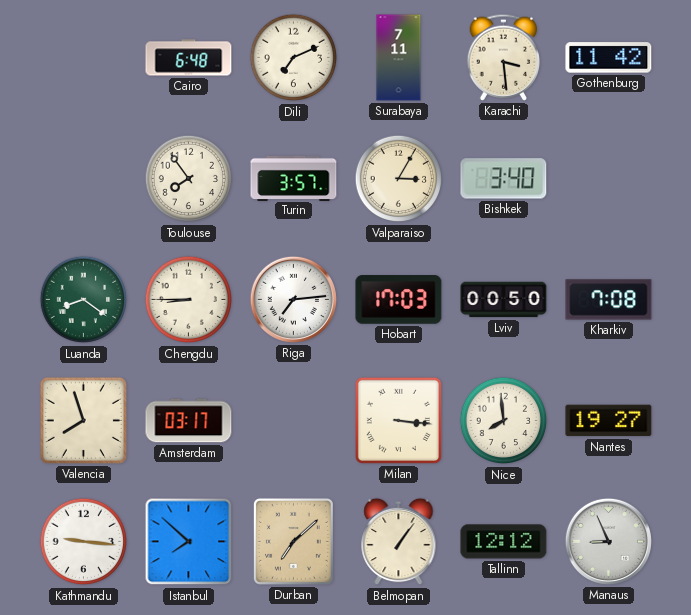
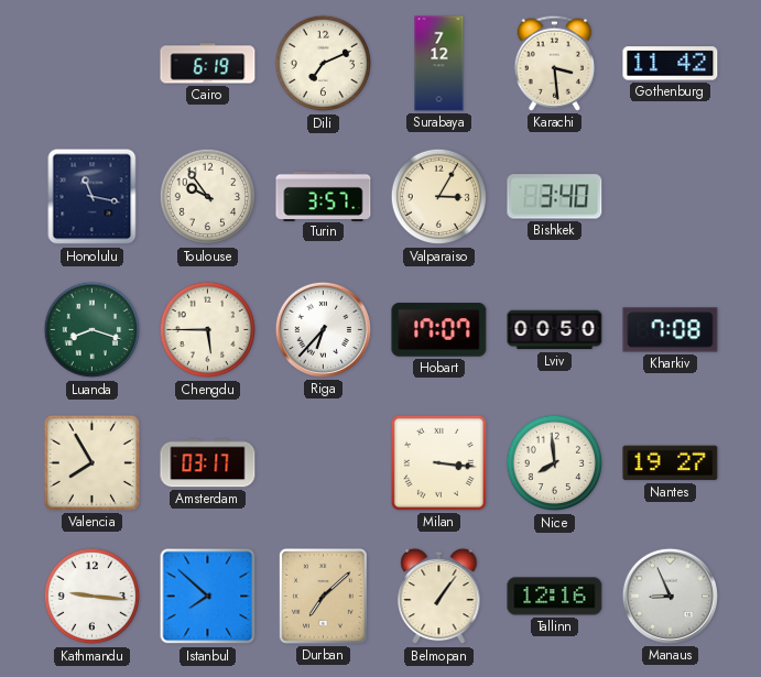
Cairo: 6:48 -> 6:19 (208, 64)
Surabaya: 7:11 -> 7:12 (439, 64)
Honolulu: none -> 11:17 (93, 197)
Toulouse: 7:54 -> 9:54 (208, 197)
Luanda: 8:21 -> 8:18 (93, 330)
Chengdu: 8:45 -> 5:45 (208, 330)
Riga: 7:14 -> 6:37 (323, 329)
Hobart: 17:03 -> 17:07 (439, 330)
Valencia: 7:57 -> 7:55 (91, 462)
Tallinn: 12:12 -> 12:16 (555, 597)
